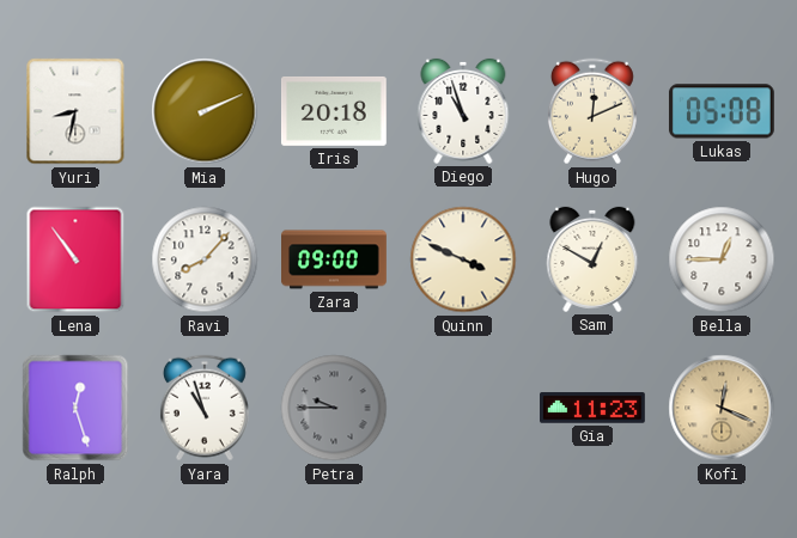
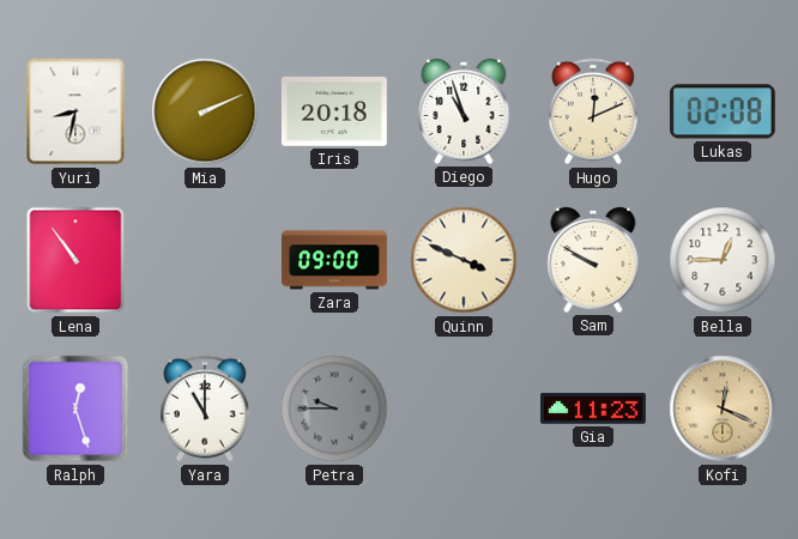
Lukas: 05:08 -> 02:08 (723, 111)
Ravi: 8:07 -> none (205, 259)
Sam: 12:50 -> 9:50 (593, 260)
Yara: 10:57 -> 11:00 (205, 408)
